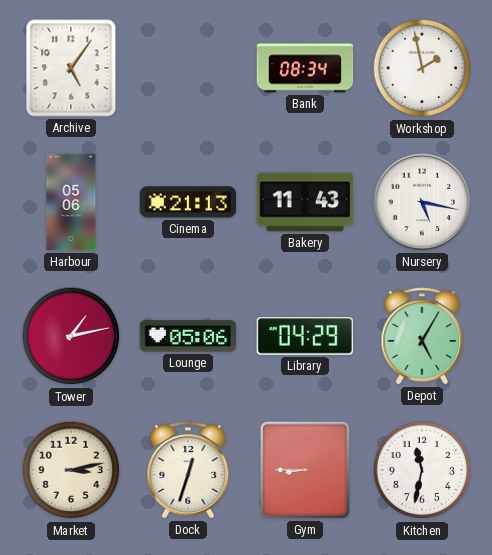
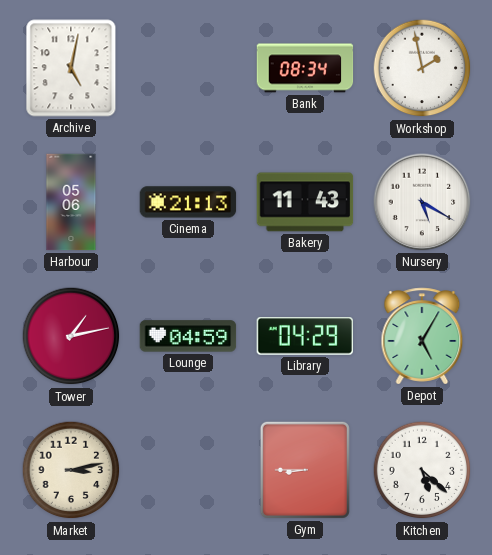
Archive: 5:06 -> 5:02 (71, 68)
Nursery: 5:17 -> 5:20 (422, 202)
Lounge: 05:06 -> 04:59 (188, 336)
Dock: 12:33 -> none (188, 470)
Kitchen: 11:32 -> 5:22 (422, 470)
